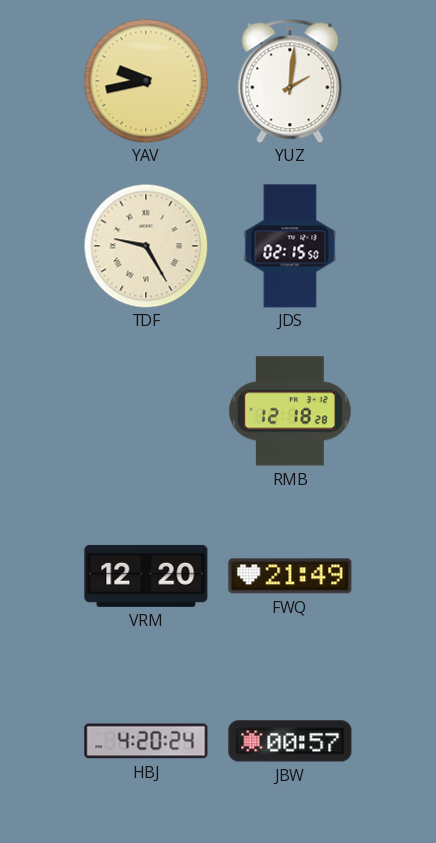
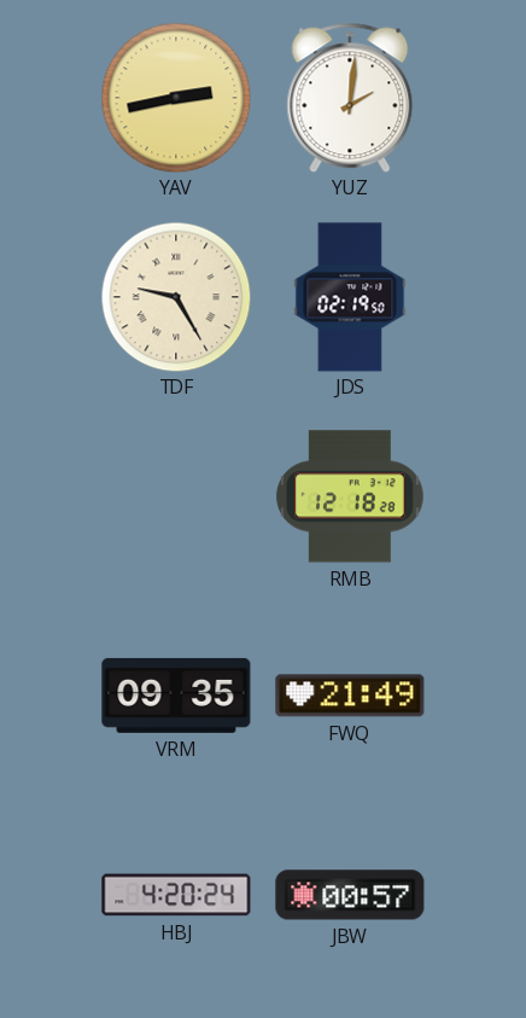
YAV: 9:43 -> 2:43 (176, 98)
JDS: 02:15 -> 02:19 (350, 297)
VRM: 12:20 -> 09:35 (176, 696)
